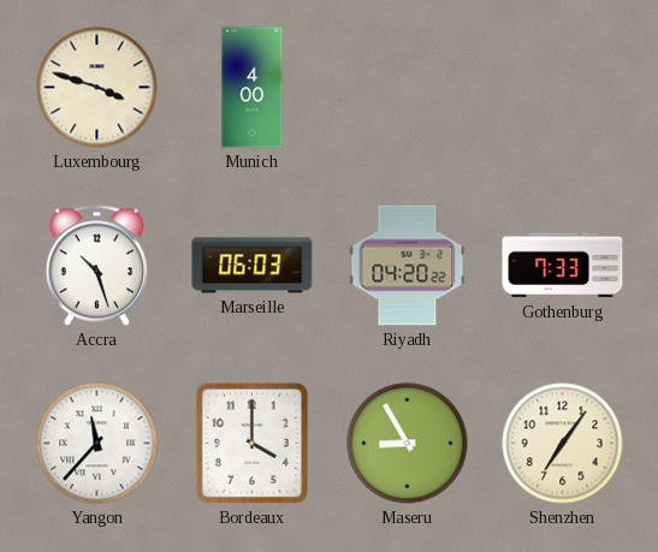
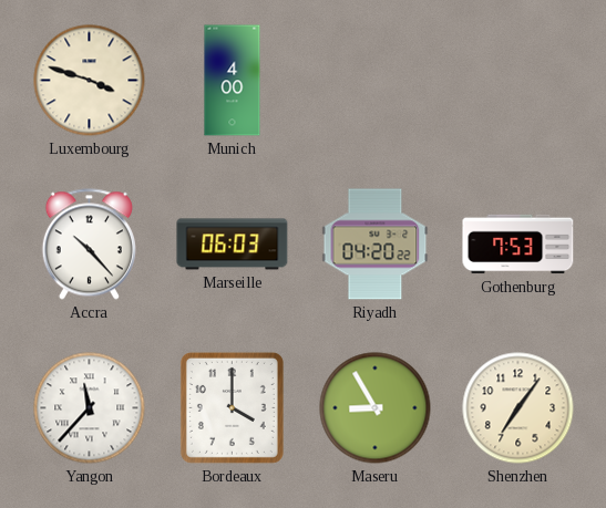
Accra: 10:27 -> 10:23 (89, 245)
Gothenburg: 7:33 -> 7:53 (518, 245)
